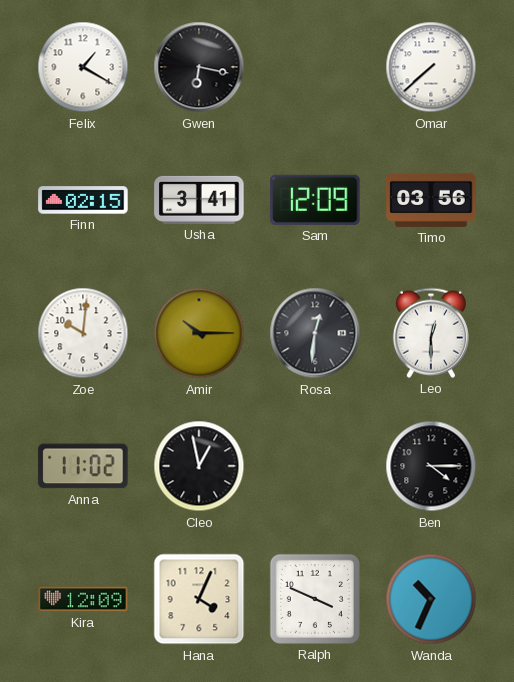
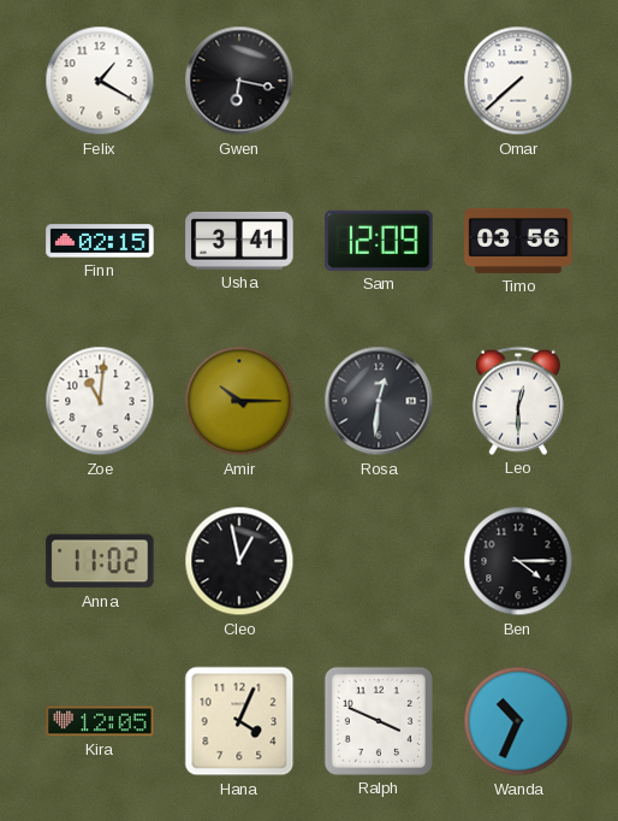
Zoe: 10:01 -> 11:01 (100, 401)
Kira: 12:09 -> 12:05 (100, 721)
